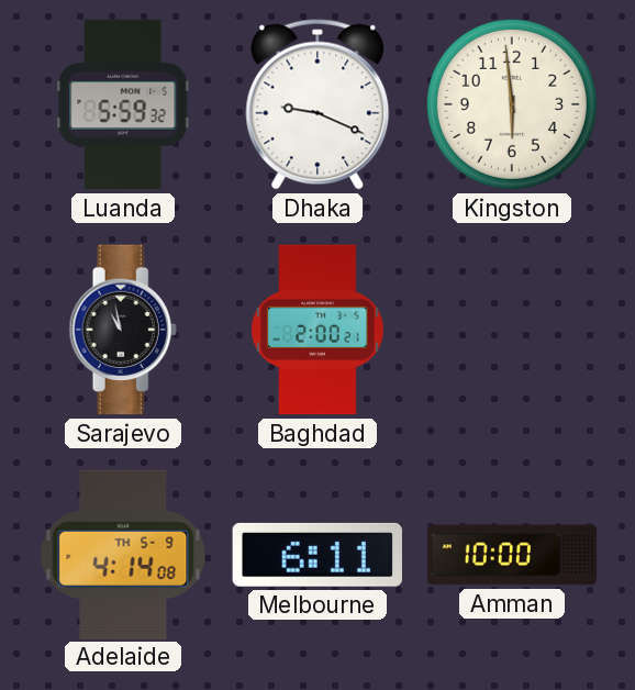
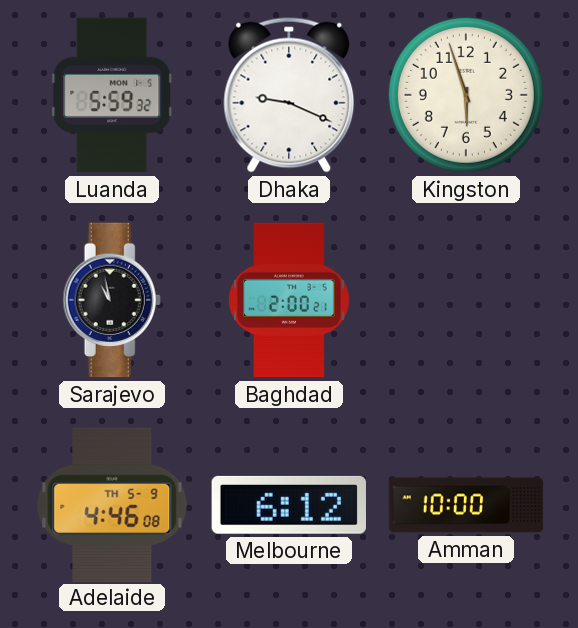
Kingston: 5:59 -> 5:57 (466, 95)
Adelaide: 4:14 -> 4:46 (112, 504)
Melbourne: 6:11 -> 6:12 (289, 505)
